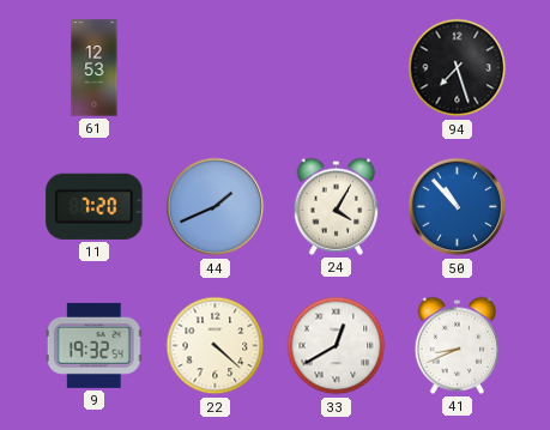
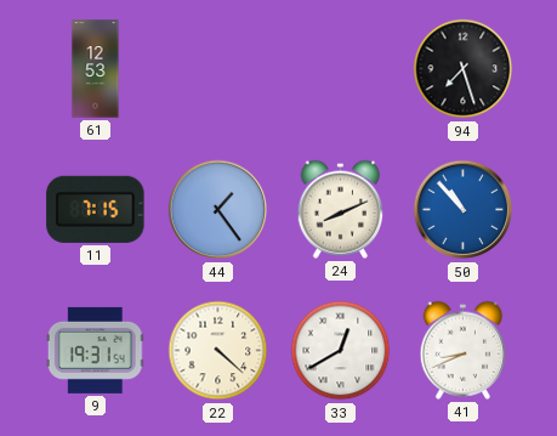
11: 7:20 -> 7:15 (96, 209)
44: 1:41 -> 1:24 (218, 210)
24: 4:05 -> 8:11 (341, 209)
9: 19:32 -> 19:31 (95, 350)
